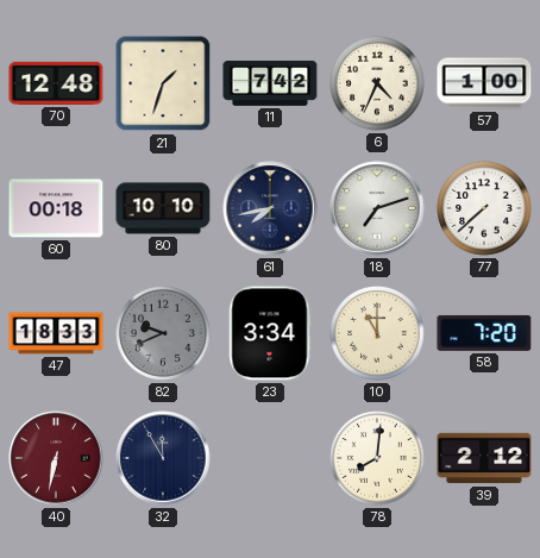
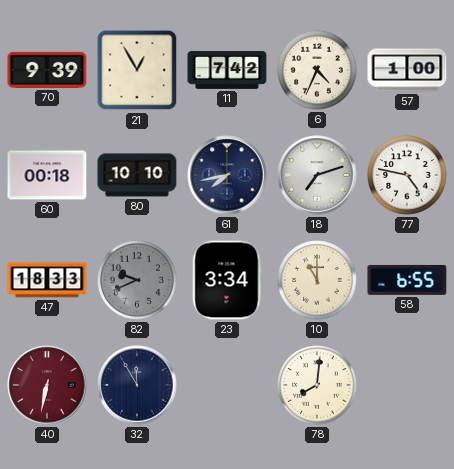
70: 12:48 -> 9:39 (47, 70)
21: 1:33 -> 12:55 (137, 70)
77: 7:38 -> 4:47 (407, 175)
58: 7:20 -> 6:55 (407, 280)
39: 2:12 -> none (484, 458)
